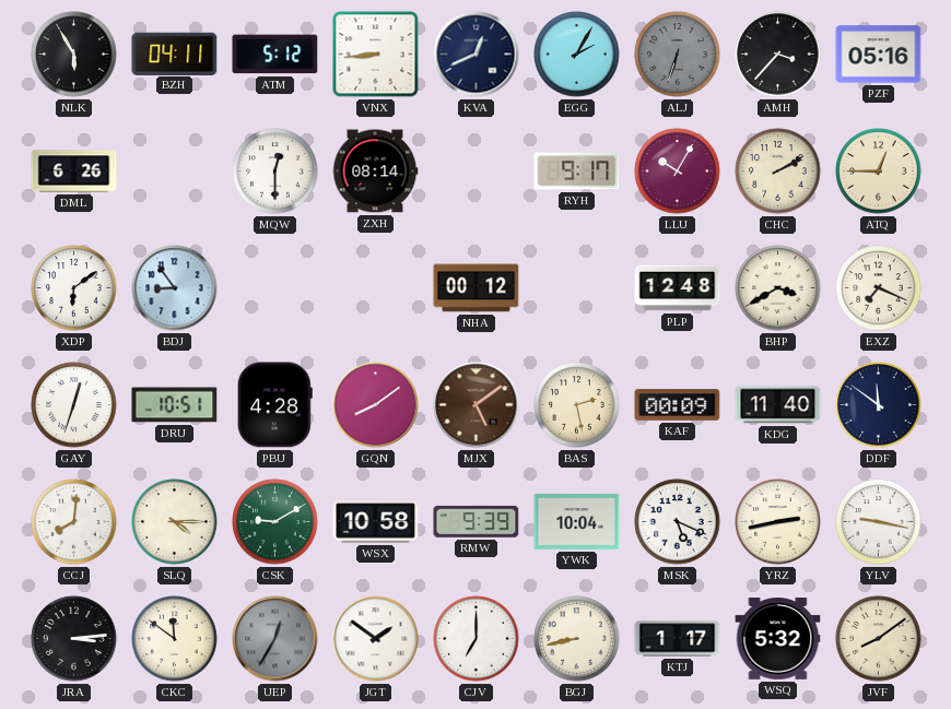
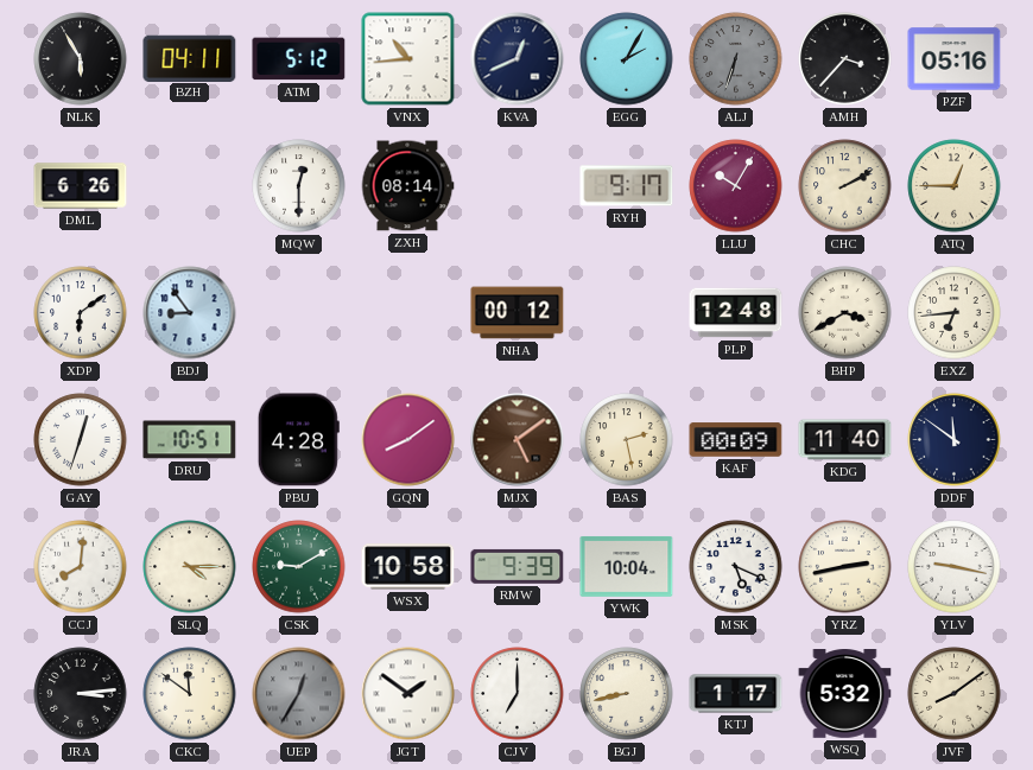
VNX: 8:44 -> 10:44 (408, 59)
EXZ: 7:19 -> 6:44 (955, 313)
